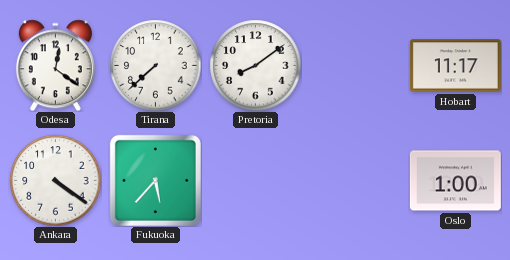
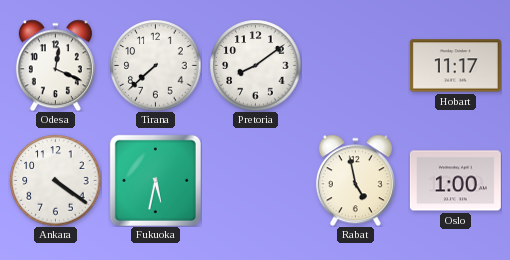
Odesa: 12:21 -> 12:19 (55, 65)
Fukuoka: 5:37 -> 5:32 (155, 180)
Rabat: none -> 4:58 (355, 180)
